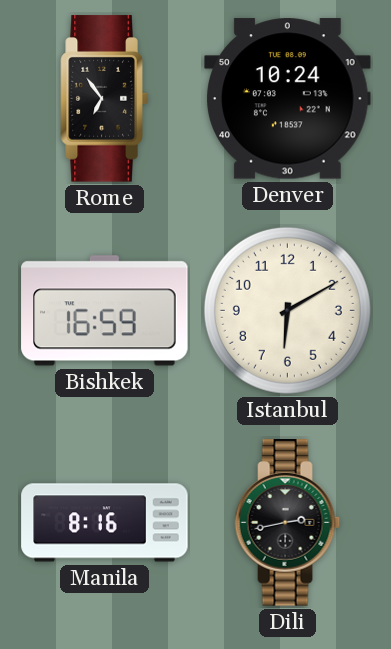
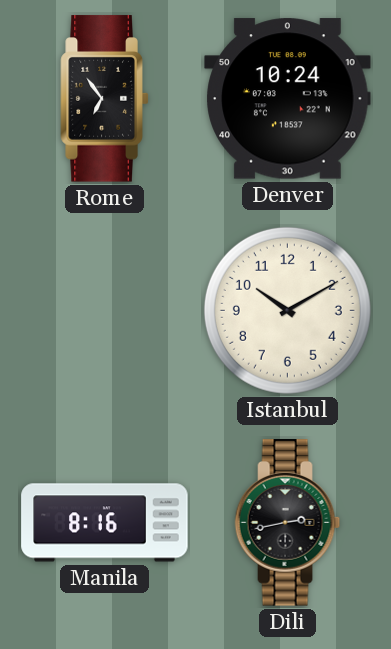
Bishkek: 16:59 -> none (105, 311)
Istanbul: 6:10 -> 10:10 (287, 310)
